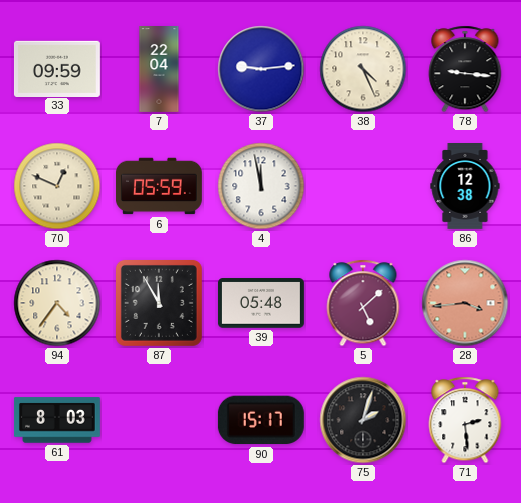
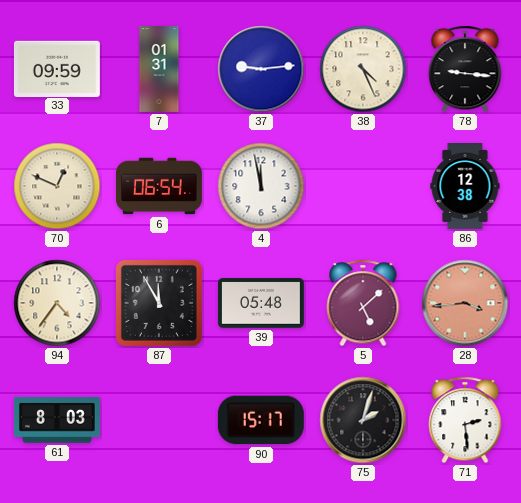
7: 22:04 -> 01:31 (159, 70)
6: 05:59 -> 06:54 (160, 186)
